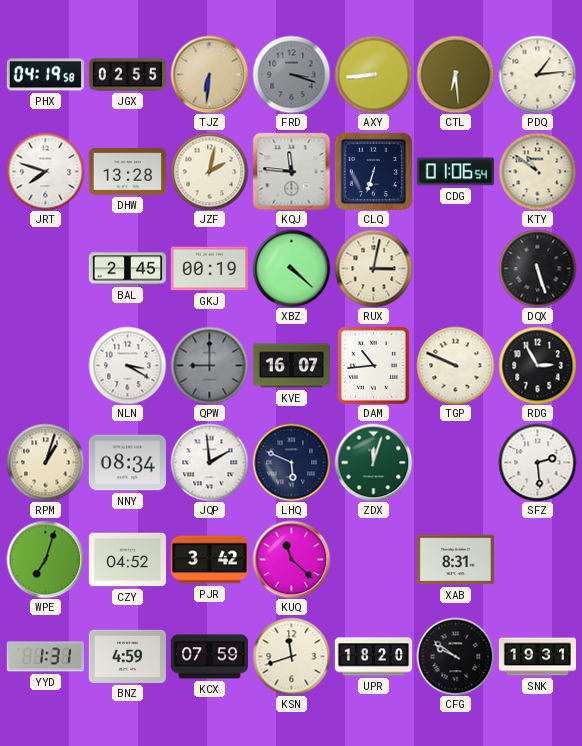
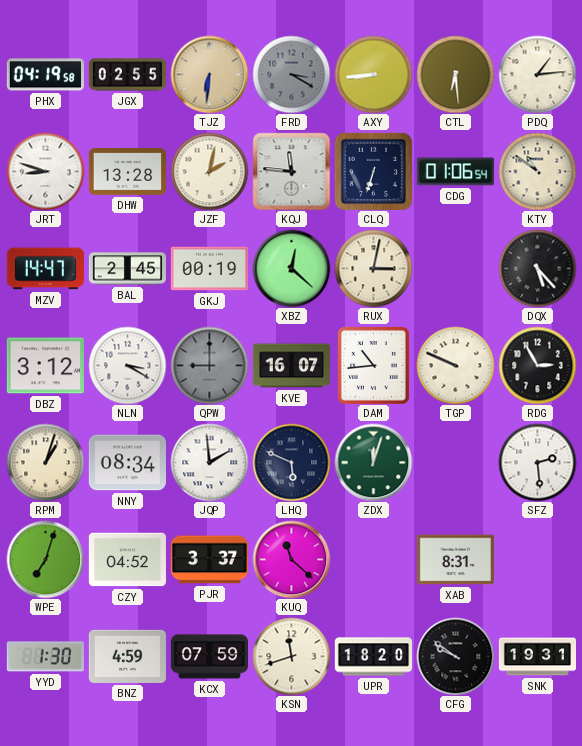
FRD: 3:18 -> 3:20 (291, 74)
JRT: 7:48 -> 8:48 (45, 171)
MZV: none -> 14:47 (45, 269)
XBZ: 4:22 -> 12:22 (291, 268)
DQX: 5:27 -> 5:23 (537, 268)
DBZ: none -> 3:12 (45, 366)
PJR: 3:42 -> 3:37 (209, 560)
YYD: 1:31 -> 1:30 (45, 657)
